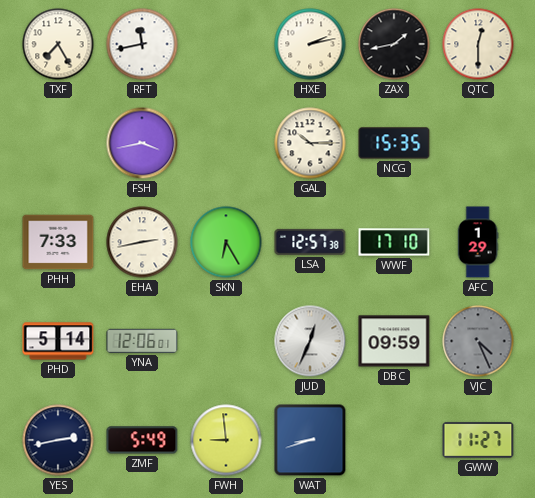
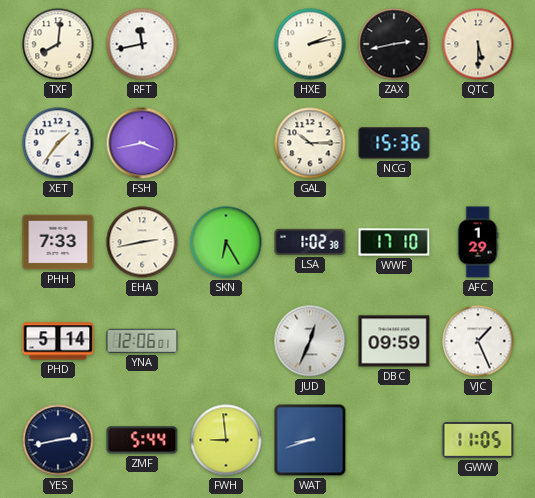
TXF: 7:25 -> 8:01 (58, 44)
ZAX: 1:43 -> 2:43 (394, 44)
QTC: 12:30 -> 5:30 (478, 44)
XET: none -> 1:36 (58, 143)
NCG: 15:35 -> 15:36 (394, 143)
LSA: 12:57 -> 1:02 (310, 242)
VJC: 4:26 -> 1:26 (478, 341)
VJC dial: grey -> white (478, 341)
ZMF: 5:49 -> 5:44 (142, 440)
GWW: 11:27 -> 11:05 (478, 440)
